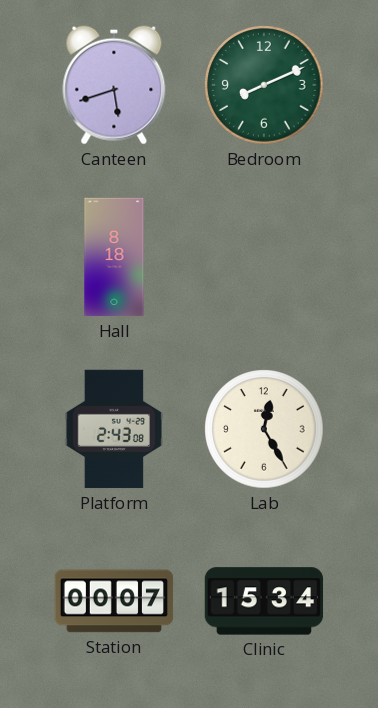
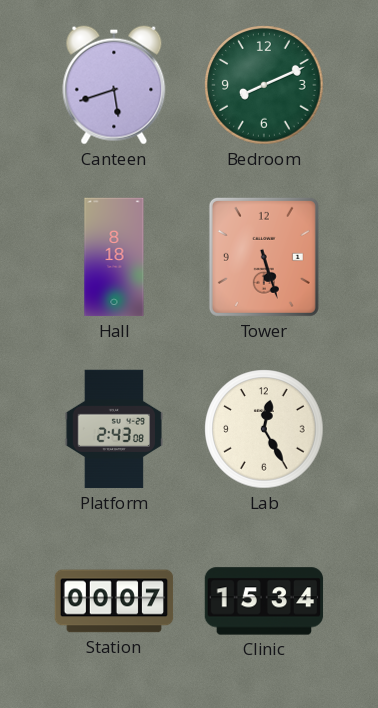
Tower: none -> 5:27 (264, 257)
